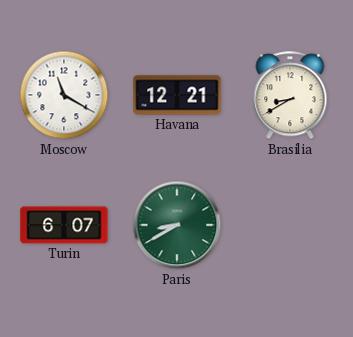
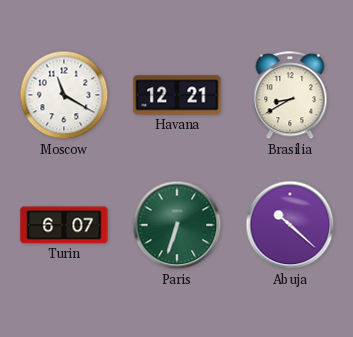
Paris: 8:40 -> 6:33 (177, 225)
Abuja: none -> 10:22 (290, 225)
